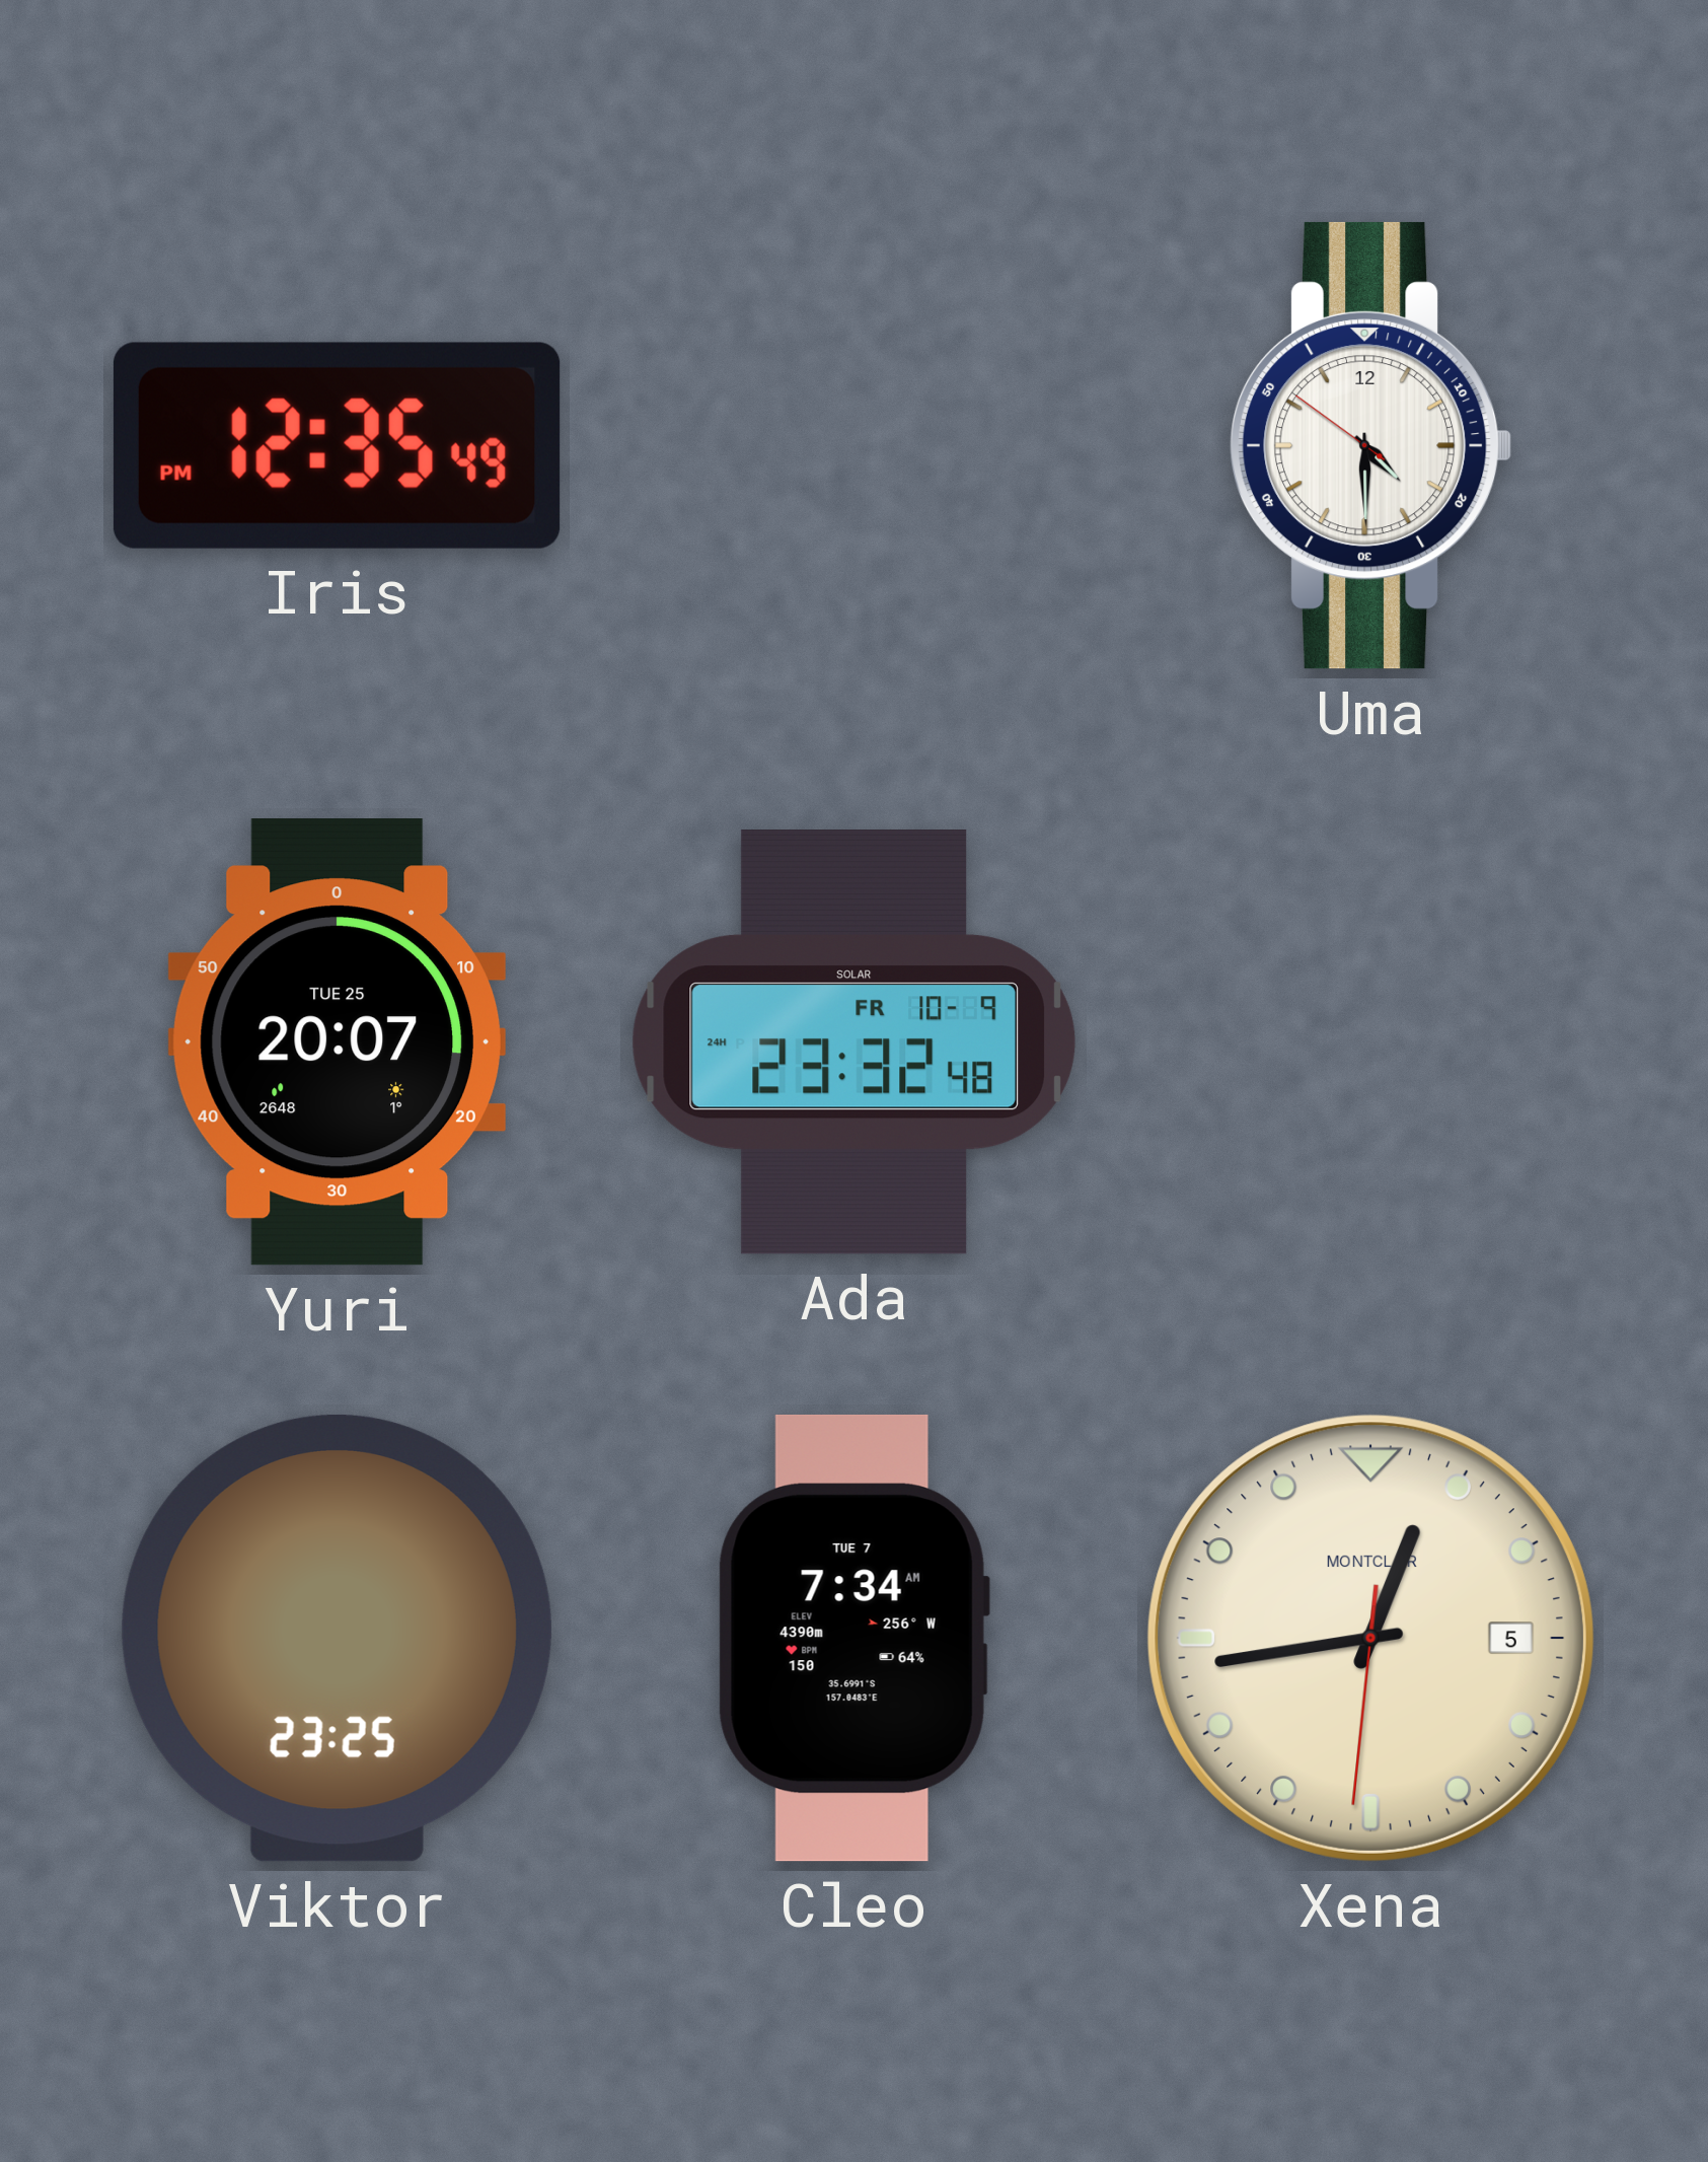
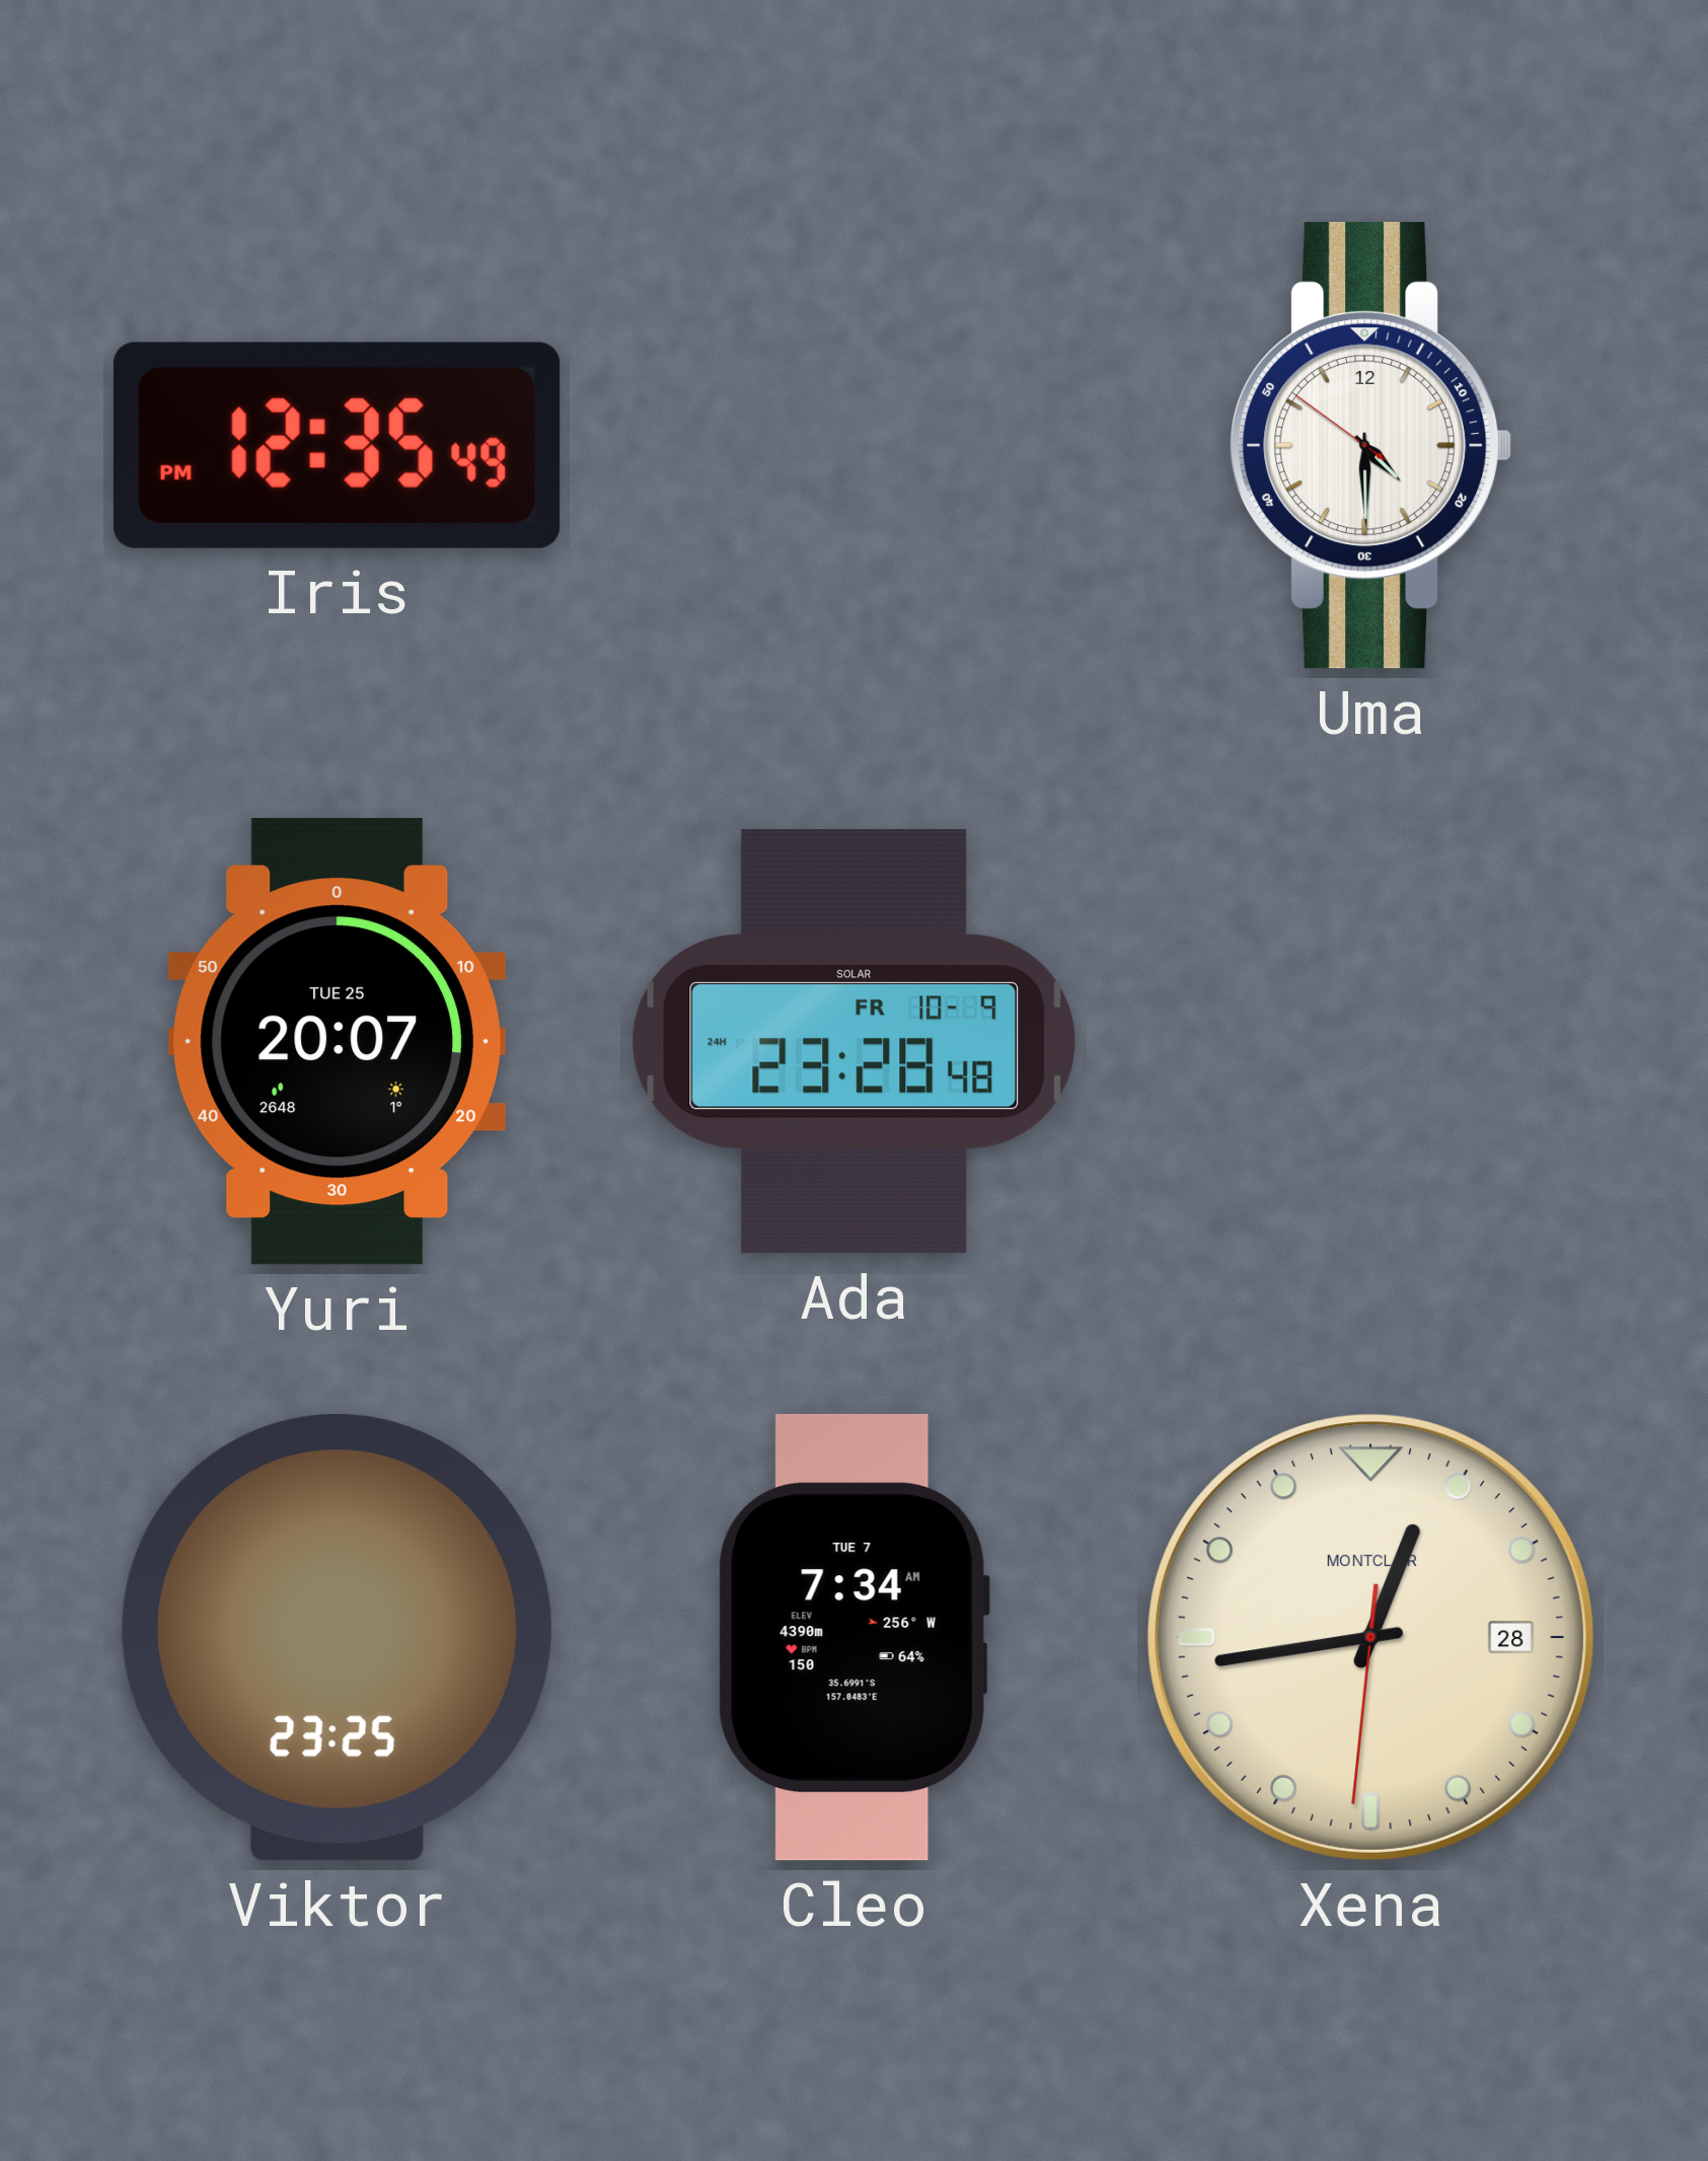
Ada: 23:32 -> 23:28 (853, 1042)
Xena date: 5 -> 28 (1370, 1637)
